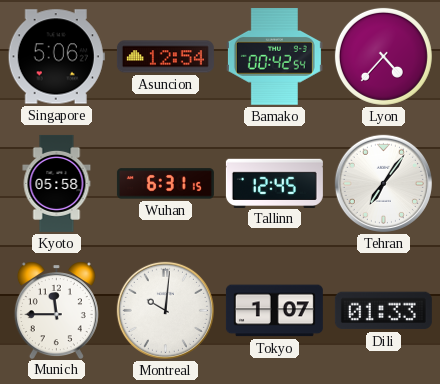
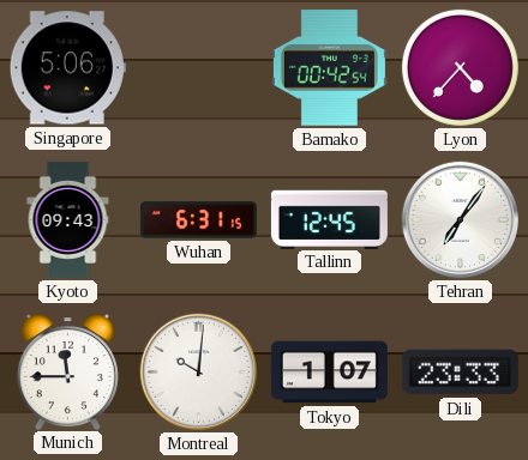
Asuncion: 12:54 -> none (165, 57)
Kyoto: 05:58 -> 09:43 (68, 219)
Dili: 01:33 -> 23:33 (460, 373)
